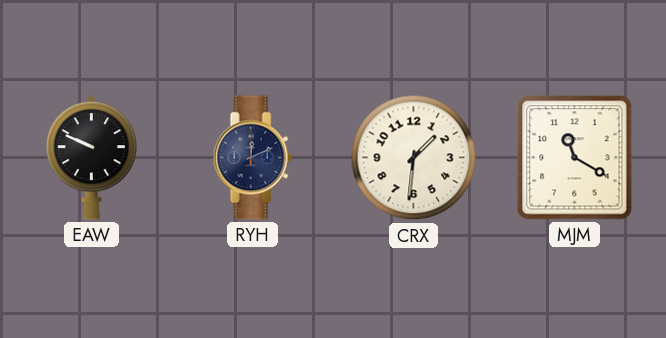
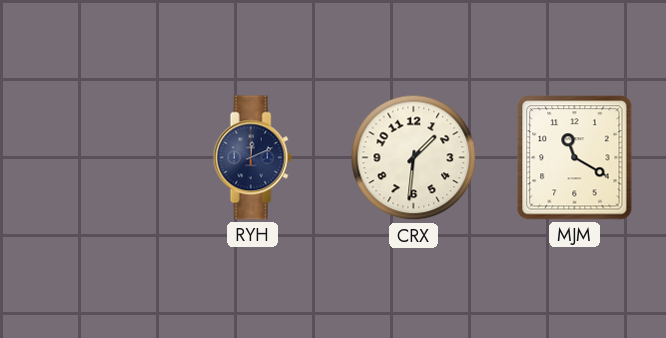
EAW: 9:49 -> none (91, 157)
